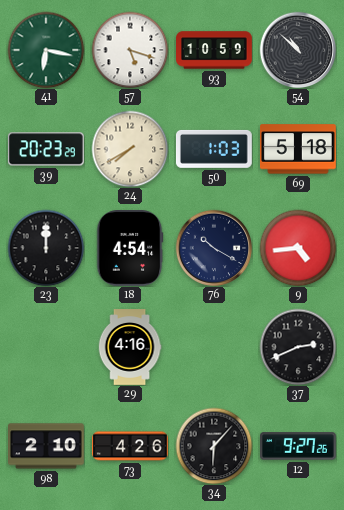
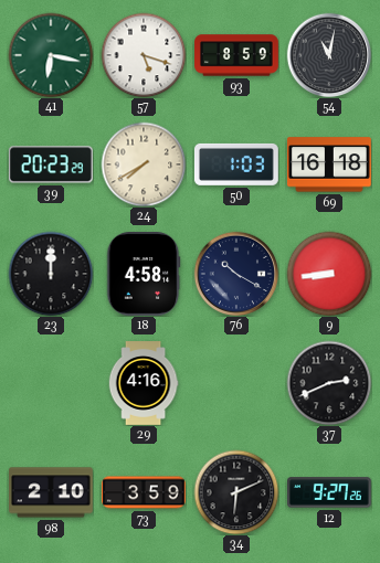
93: 10:59 -> 8:59 (236, 55)
54: 10:52 -> 11:02 (329, 55)
69: 5:18 -> 16:18 (329, 164)
18: 4:54 -> 4:58 (144, 275)
9: 4:44 -> 8:44 (329, 274)
73: 4:26 -> 3:59 (145, 492)
34: 6:07 -> 6:11 (236, 492)
